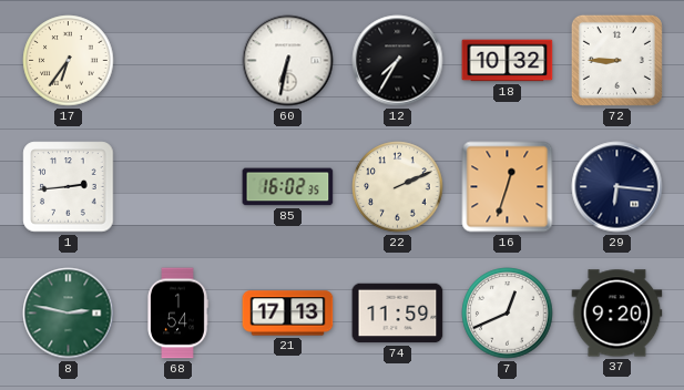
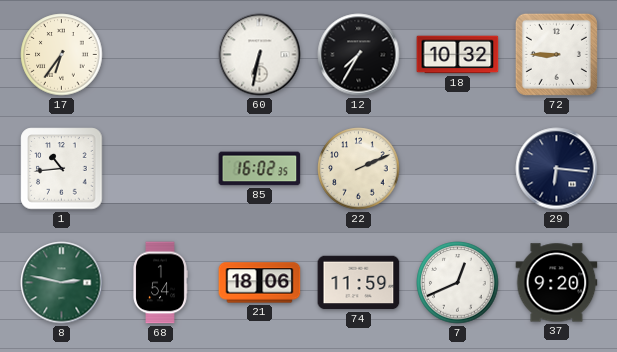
1: 2:44 -> 10:44 (62, 169)
16: 12:33 -> none (508, 187)
21: 17:13 -> 18:06 (260, 283)
